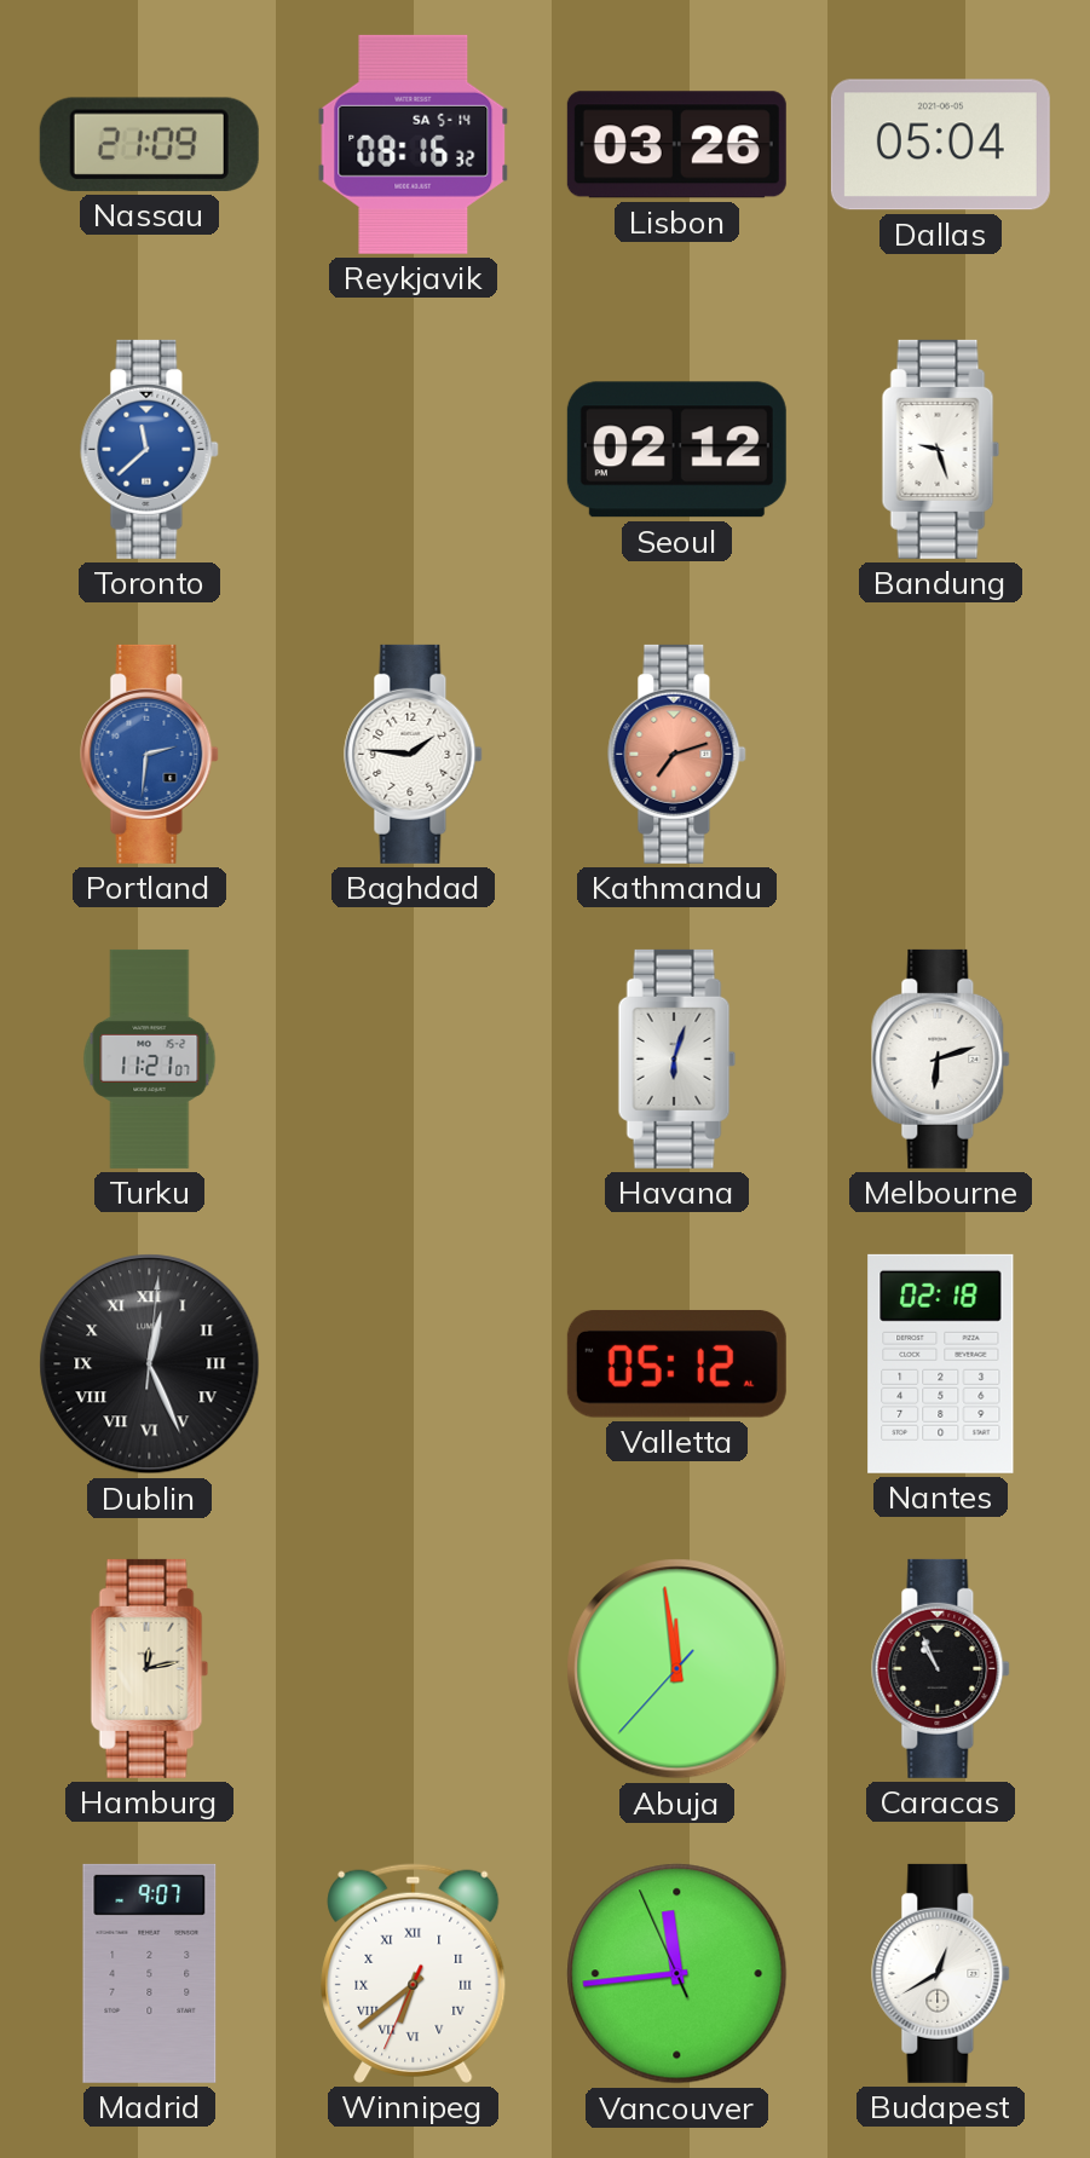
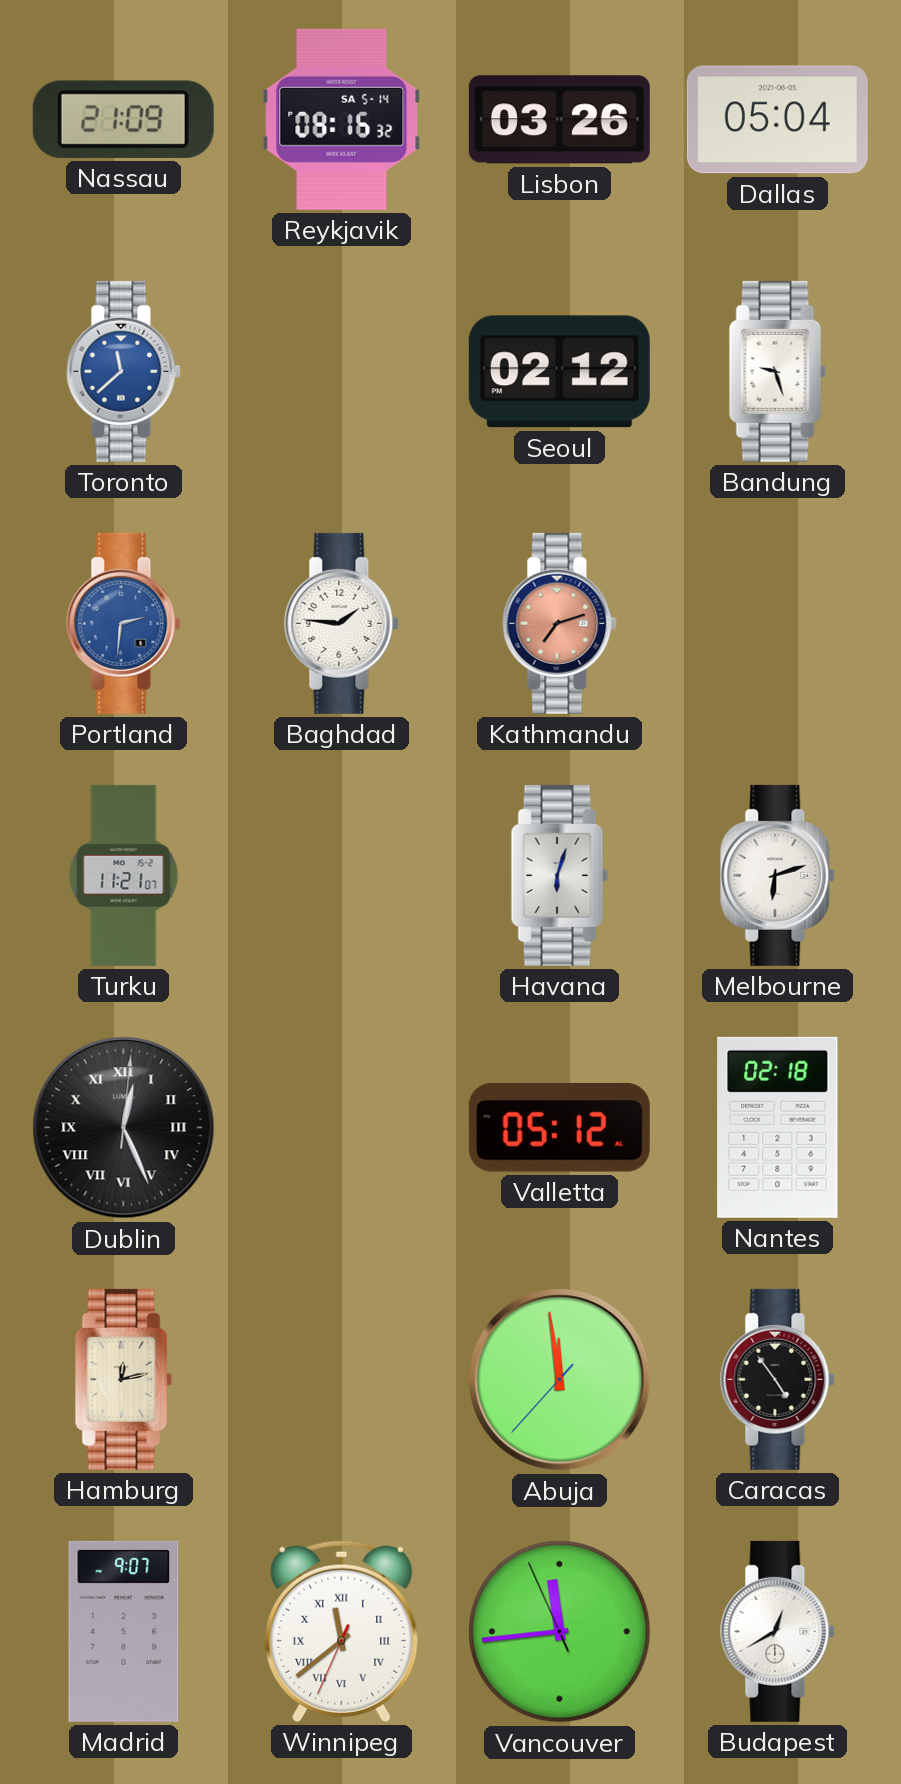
Caracas: 10:56 -> 4:54 (778, 1379)
Winnipeg: 6:38 -> 11:38 (342, 1631)
